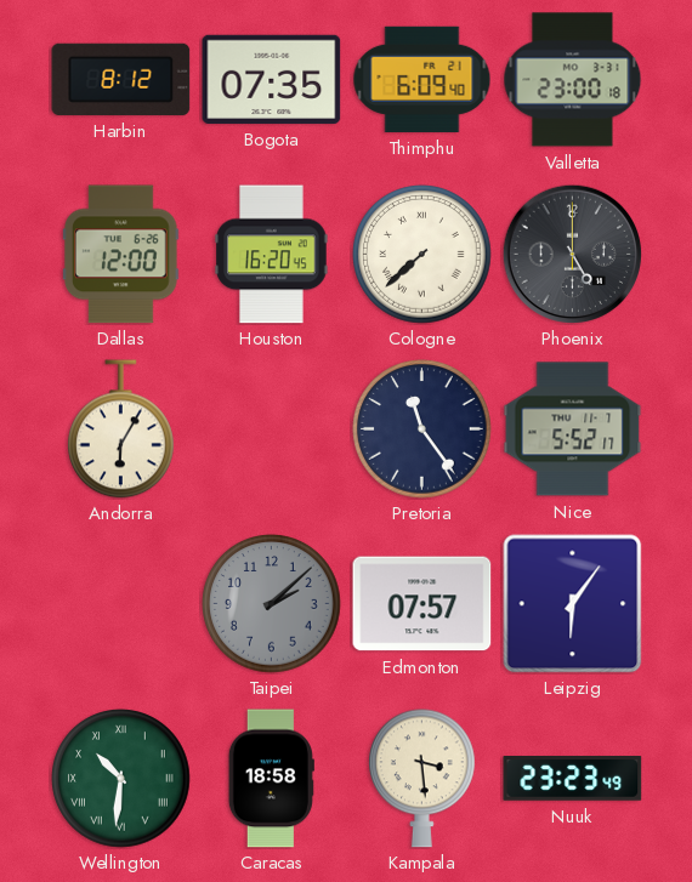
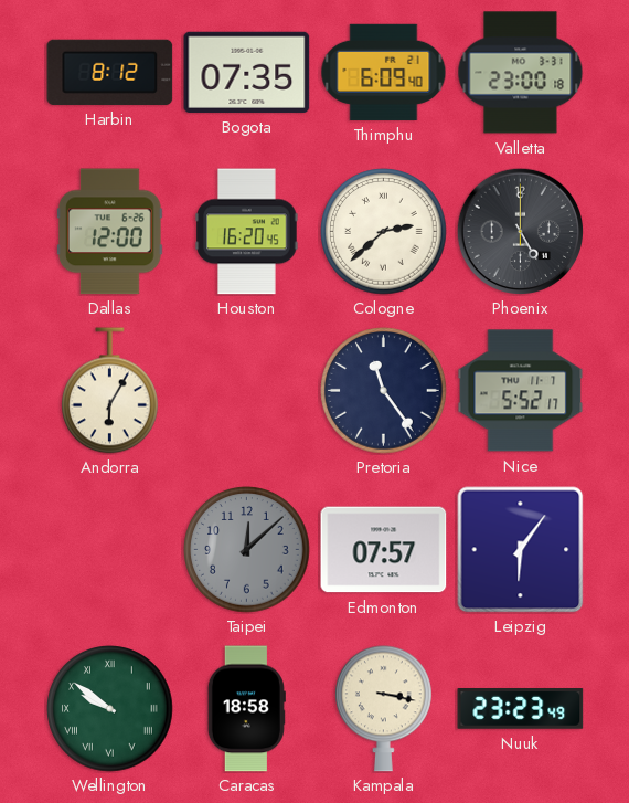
Cologne: 7:38 -> 2:38 (384, 232)
Taipei: 2:08 -> 12:08 (247, 550)
Wellington: 10:31 -> 9:51 (110, 709)
Kampala: 3:29 -> 3:17 (384, 709)
